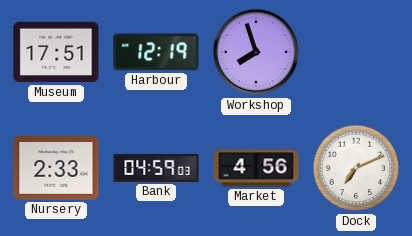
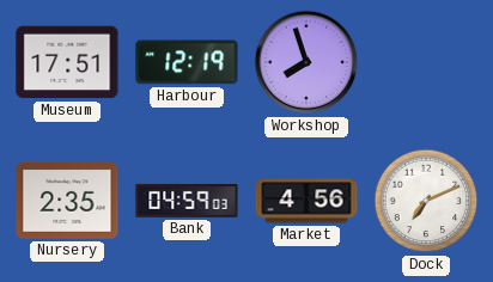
Nursery: 2:33 -> 2:35 (67, 202)
